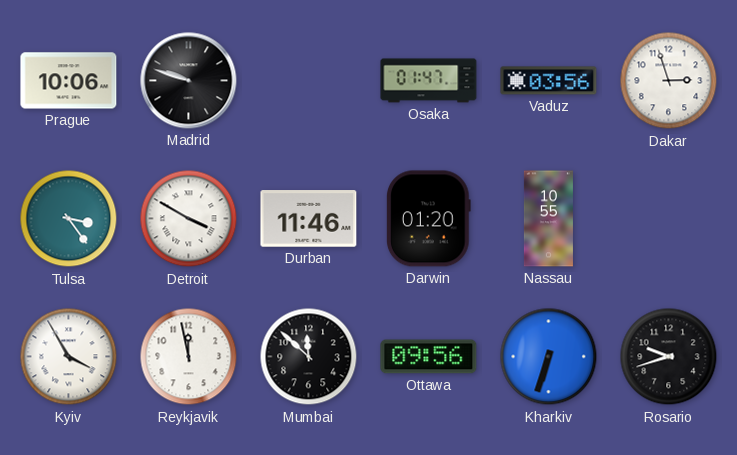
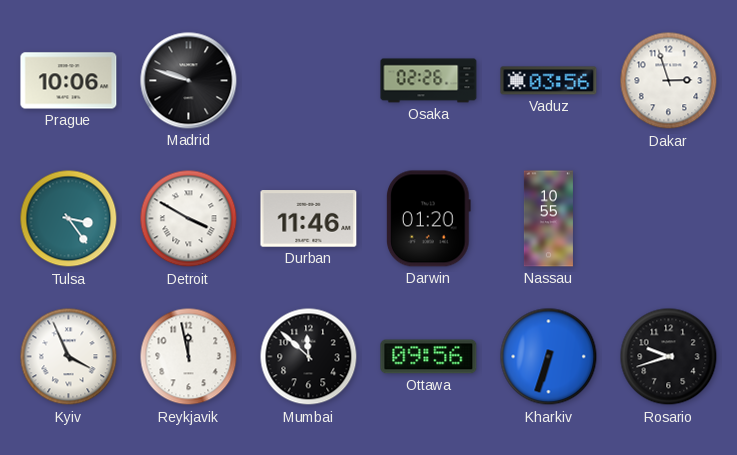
Osaka: 01:47 -> 02:26 (429, 81)
Kyiv: 3:55 -> 3:56 (69, 357)
